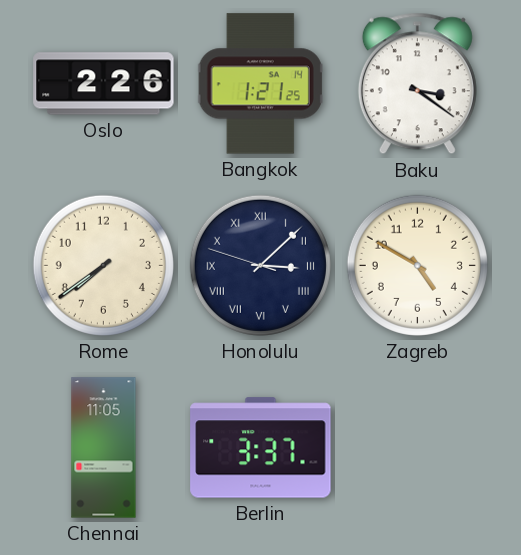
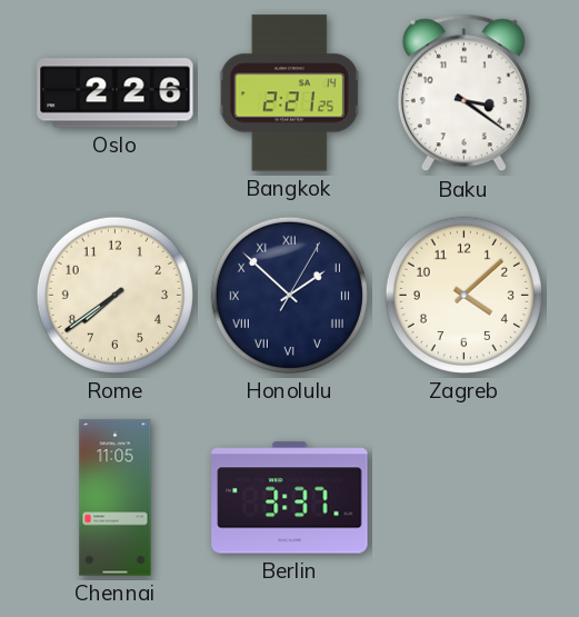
Bangkok: 1:21 -> 2:21 (290, 93)
Honolulu: 3:07 -> 1:52 (289, 295)
Zagreb: 4:50 -> 4:08 (463, 295)
